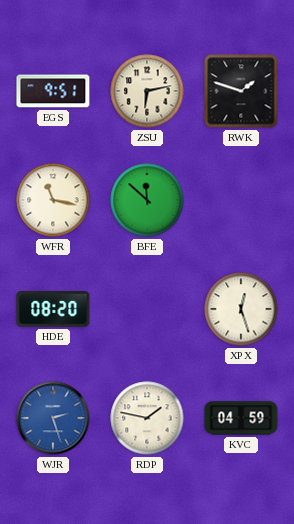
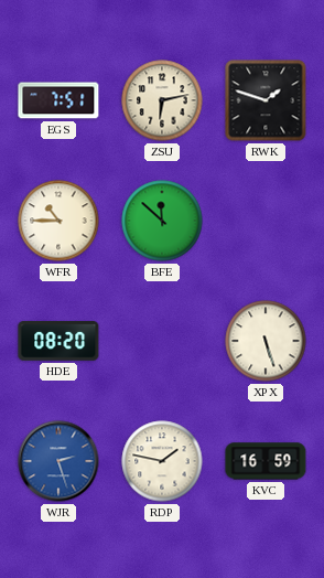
EGS: 9:51 -> 7:51 (58, 100)
WFR: 11:17 -> 10:45 (58, 221)
XPX: 12:27 -> 5:27 (266, 341)
KVC: 04:59 -> 16:59 (266, 461)
